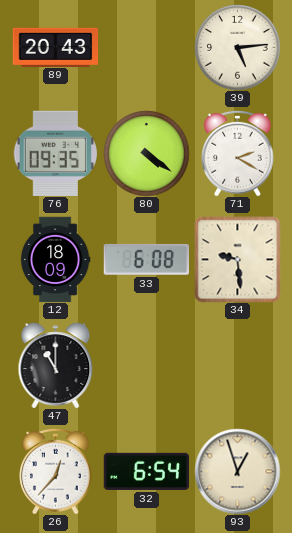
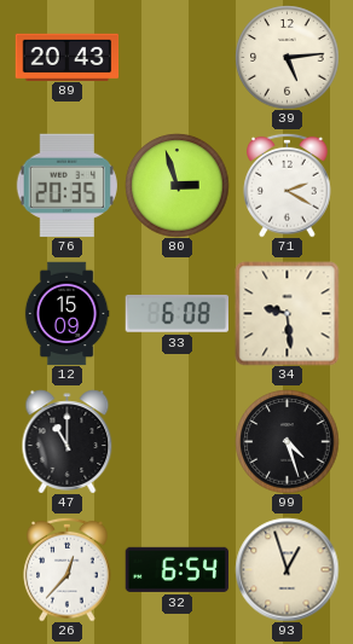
76: 09:35 -> 20:35 (66, 185)
80: 4:21 -> 2:57 (176, 185)
12: 18:09 -> 15:09 (66, 313)
99: none -> 4:27 (287, 441)
